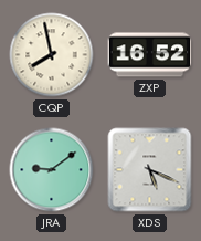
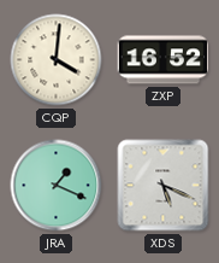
CQP: 7:58 -> 4:01 (57, 60)
JRA: 9:09 -> 1:19 (57, 186)
